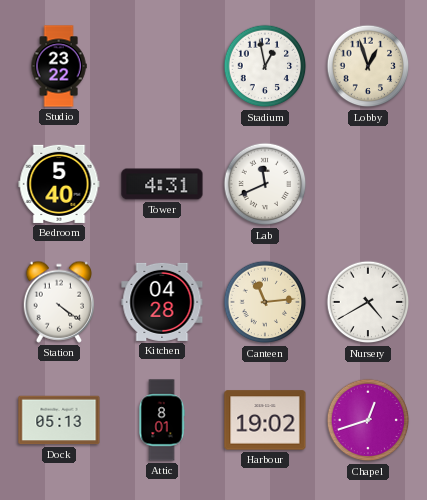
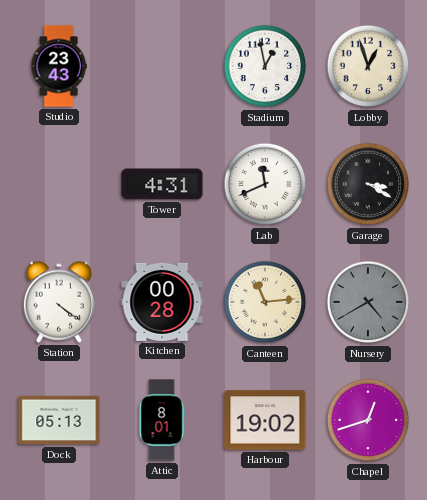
Studio: 23:22 -> 23:43 (59, 66)
Bedroom: 5:40 -> none (59, 184)
Garage: none -> 3:20 (368, 184)
Kitchen: 04:28 -> 00:28 (162, 302)
Nursery dial: white -> grey (368, 302)
